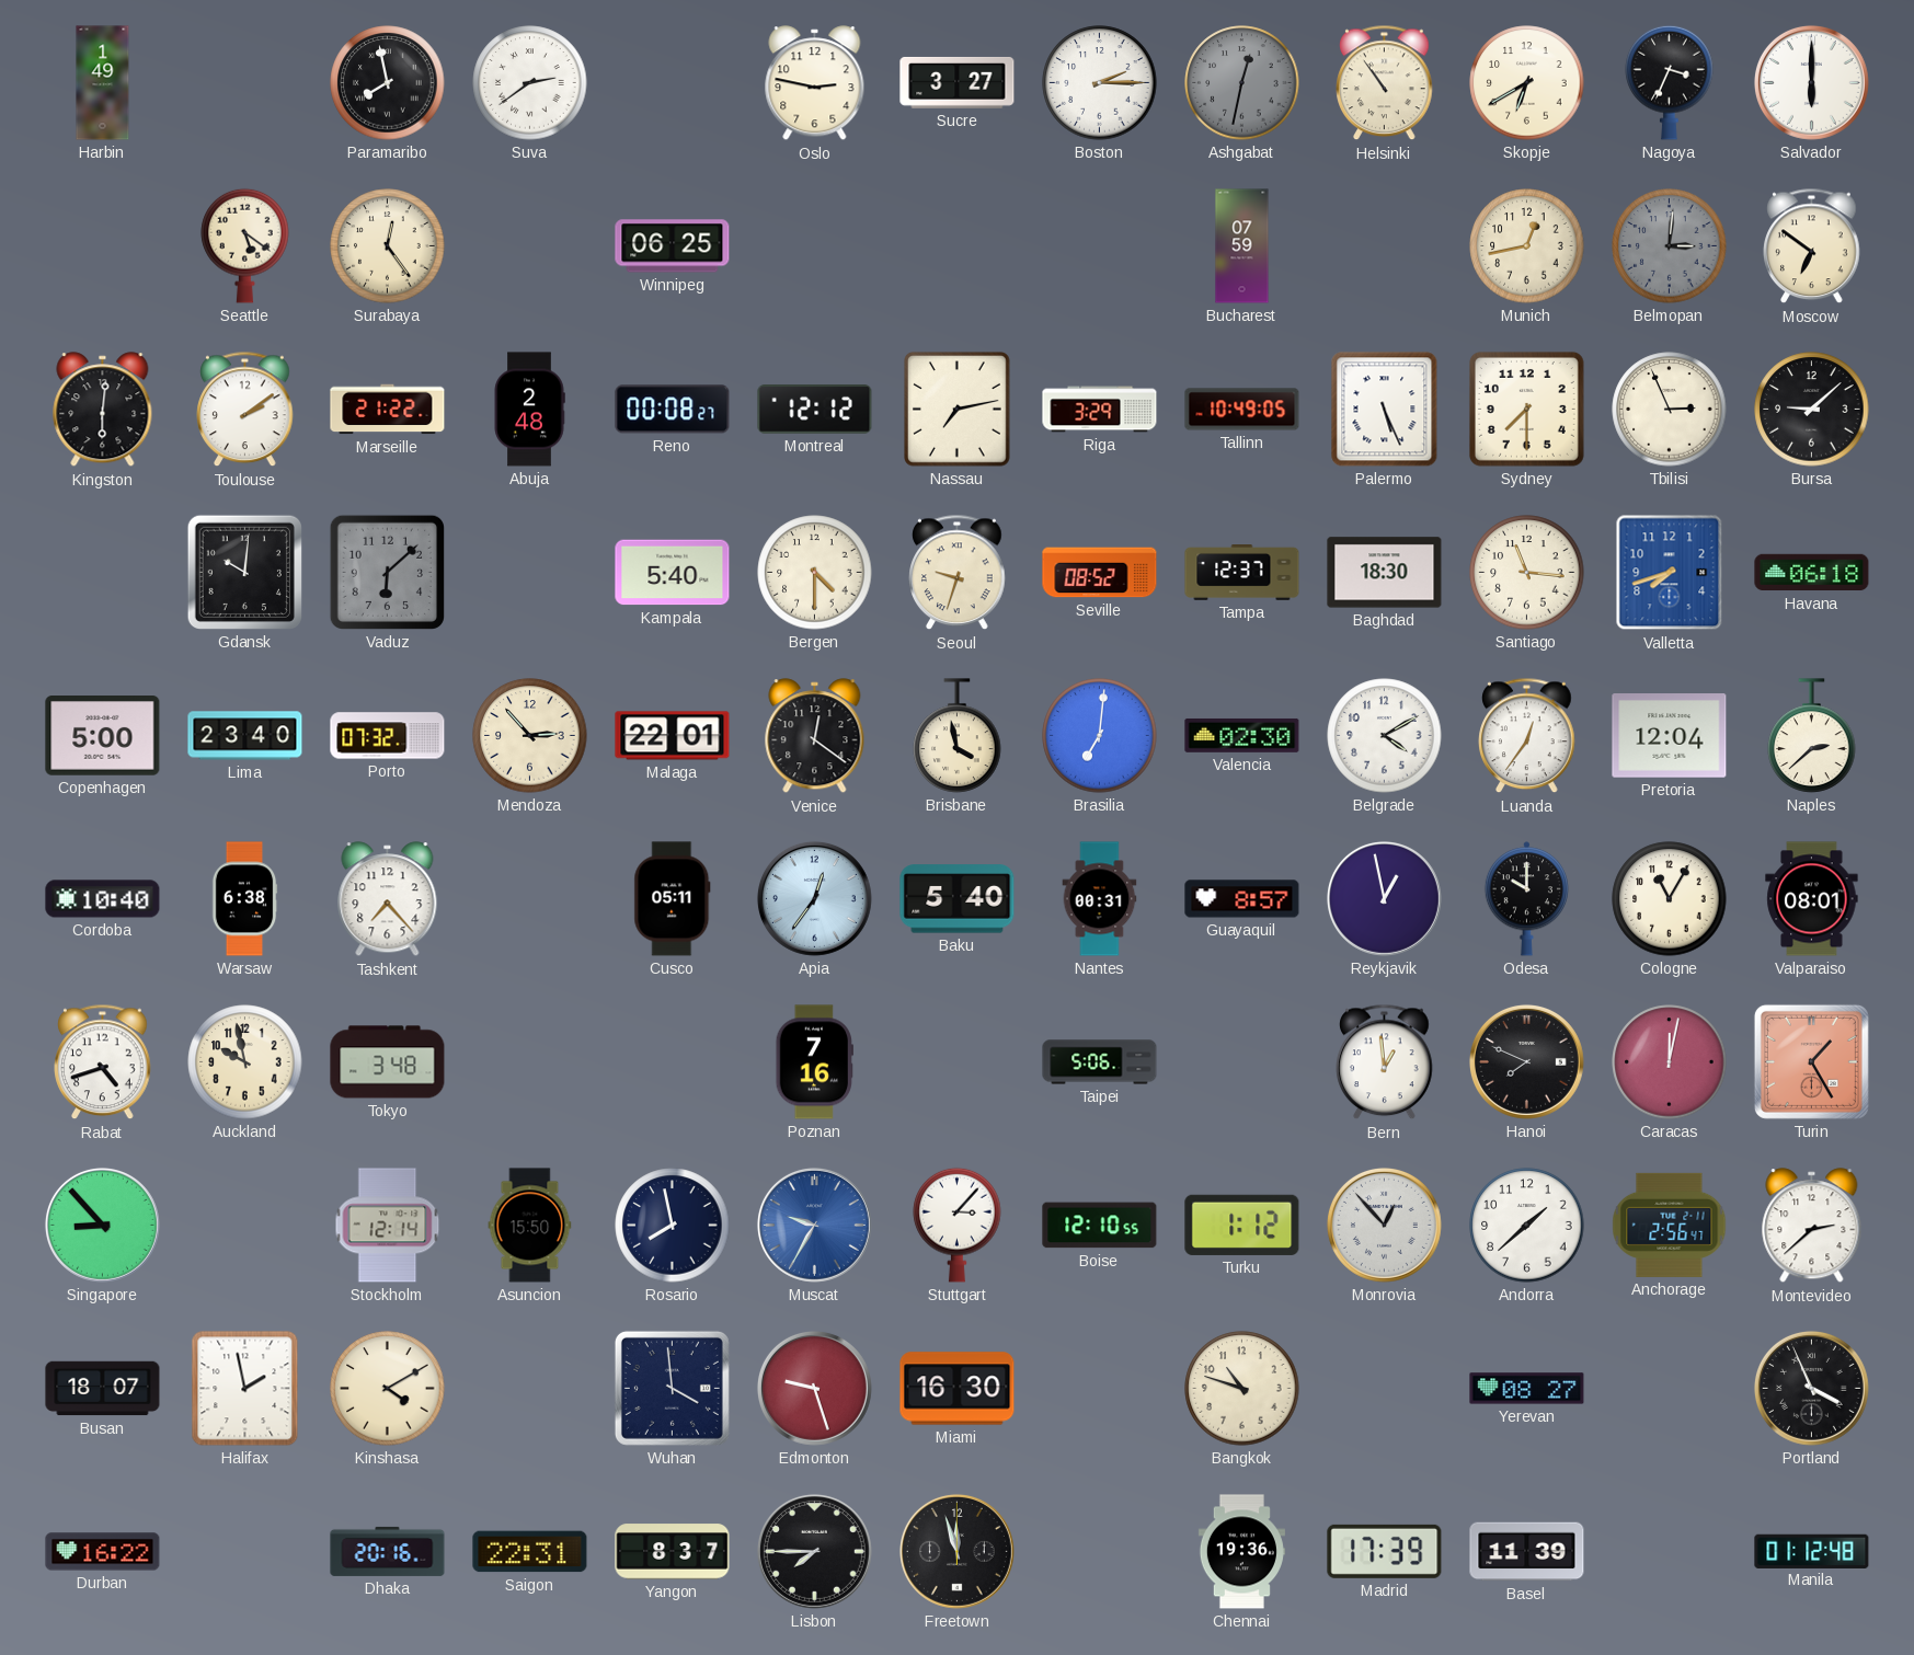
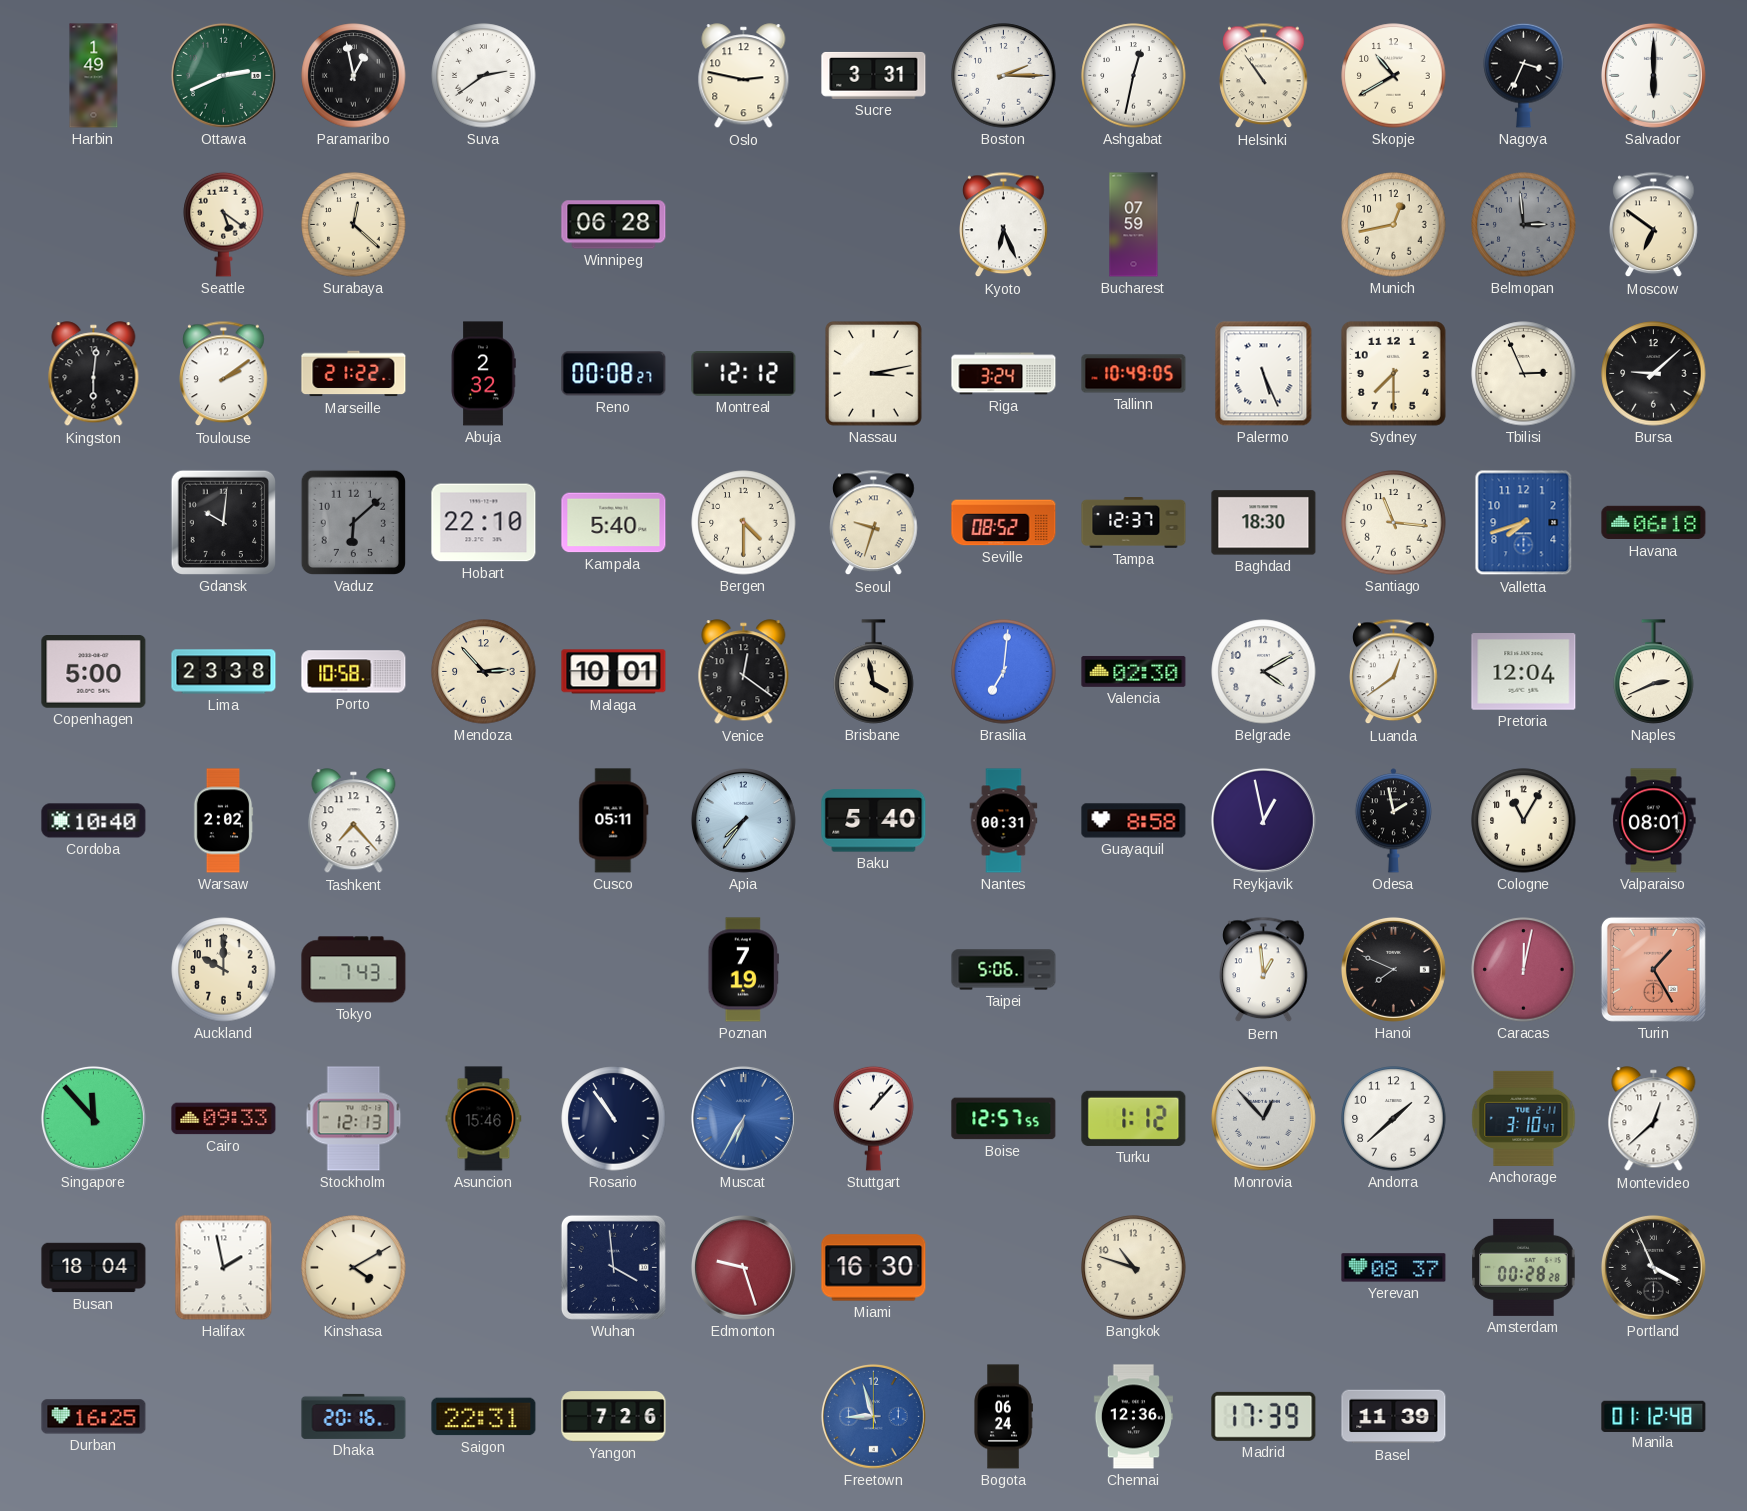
Ottawa: none -> 2:41 (223, 75)
Paramaribo: 7:58 -> 12:58 (354, 76)
Sucre: 3:27 -> 3:31 (874, 75)
Ashgabat dial: grey -> white (1134, 76)
Skopje: 6:40 -> 10:40 (1394, 76)
Surabaya: 12:24 -> 12:22 (354, 225)
Winnipeg: 06:25 -> 06:28 (614, 225)
Kyoto: none -> 6:26 (1004, 225)
Belmopan: 3:01 -> 2:59 (1524, 225)
Abuja: 2:48 -> 2:32 (483, 374)
Nassau: 7:13 -> 3:13 (874, 374)
Riga: 3:29 -> 3:24 (1004, 374)
Hobart: none -> 22:10 (484, 523)
Lima: 23:40 -> 23:38 (224, 672)
Porto: 07:32 -> 10:58 (354, 672)
Malaga: 22:01 -> 10:01 (614, 672)
Luanda: 12:36 -> 12:39 (1394, 672)
Naples: 2:38 -> 2:41 (1654, 672)
Warsaw: 6:38 -> 2:02 (223, 821)
Apia: 12:36 -> 7:36 (743, 820)
Guayaquil: 8:57 -> 8:58 (1134, 821)
Odesa: 10:00 -> 1:58 (1393, 821)
Rabat: 4:42 -> none (103, 1062)
Auckland: 9:58 -> 10:00 (224, 970)
Tokyo: 3:48 -> 7:43 (354, 970)
Poznan: 7:16 -> 7:19 (743, 970)
Singapore: 8:53 -> 11:53 (93, 1118)
Cairo: none -> 09:33 (224, 1119)
Stockholm: 12:14 -> 12:13 (354, 1119)
Asuncion: 15:50 -> 15:46 (484, 1119)
Rosario: 7:58 -> 10:54 (614, 1119)
Muscat: 9:35 -> 6:35 (743, 1118)
Stuttgart: 3:07 -> 1:07 (874, 1118)
Boise: 12:10 -> 12:57 (1004, 1119)
Anchorage: 2:56 -> 3:10 (1524, 1118)
Montevideo: 2:38 -> 12:38 (1654, 1119)
Busan: 18:07 -> 18:04 (94, 1268)
Yerevan: 08:27 -> 08:37 (1394, 1268)
Amsterdam: none -> 00:28 (1524, 1267)
Durban: 16:22 -> 16:25 (94, 1417)
Yangon: 8:37 -> 7:26 (614, 1417)
Lisbon: 7:45 -> none (814, 1551)
Freetown: 11:57 -> 8:57 (873, 1416)
Freetown dial: black -> blue (873, 1416)
Bogota: none -> 06:24 (1003, 1417)
Chennai: 19:36 -> 12:36 (1133, 1417)
